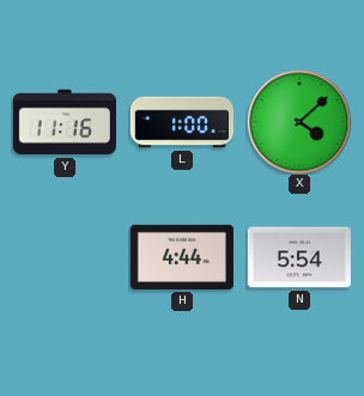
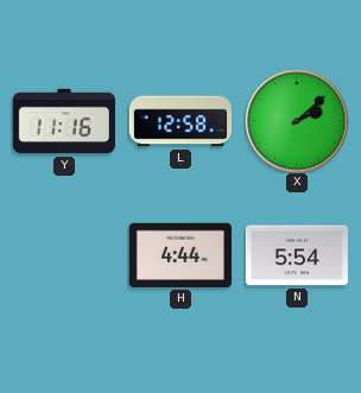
L: 1:00 -> 12:58 (179, 121)
X: 4:08 -> 2:08 (297, 121)
